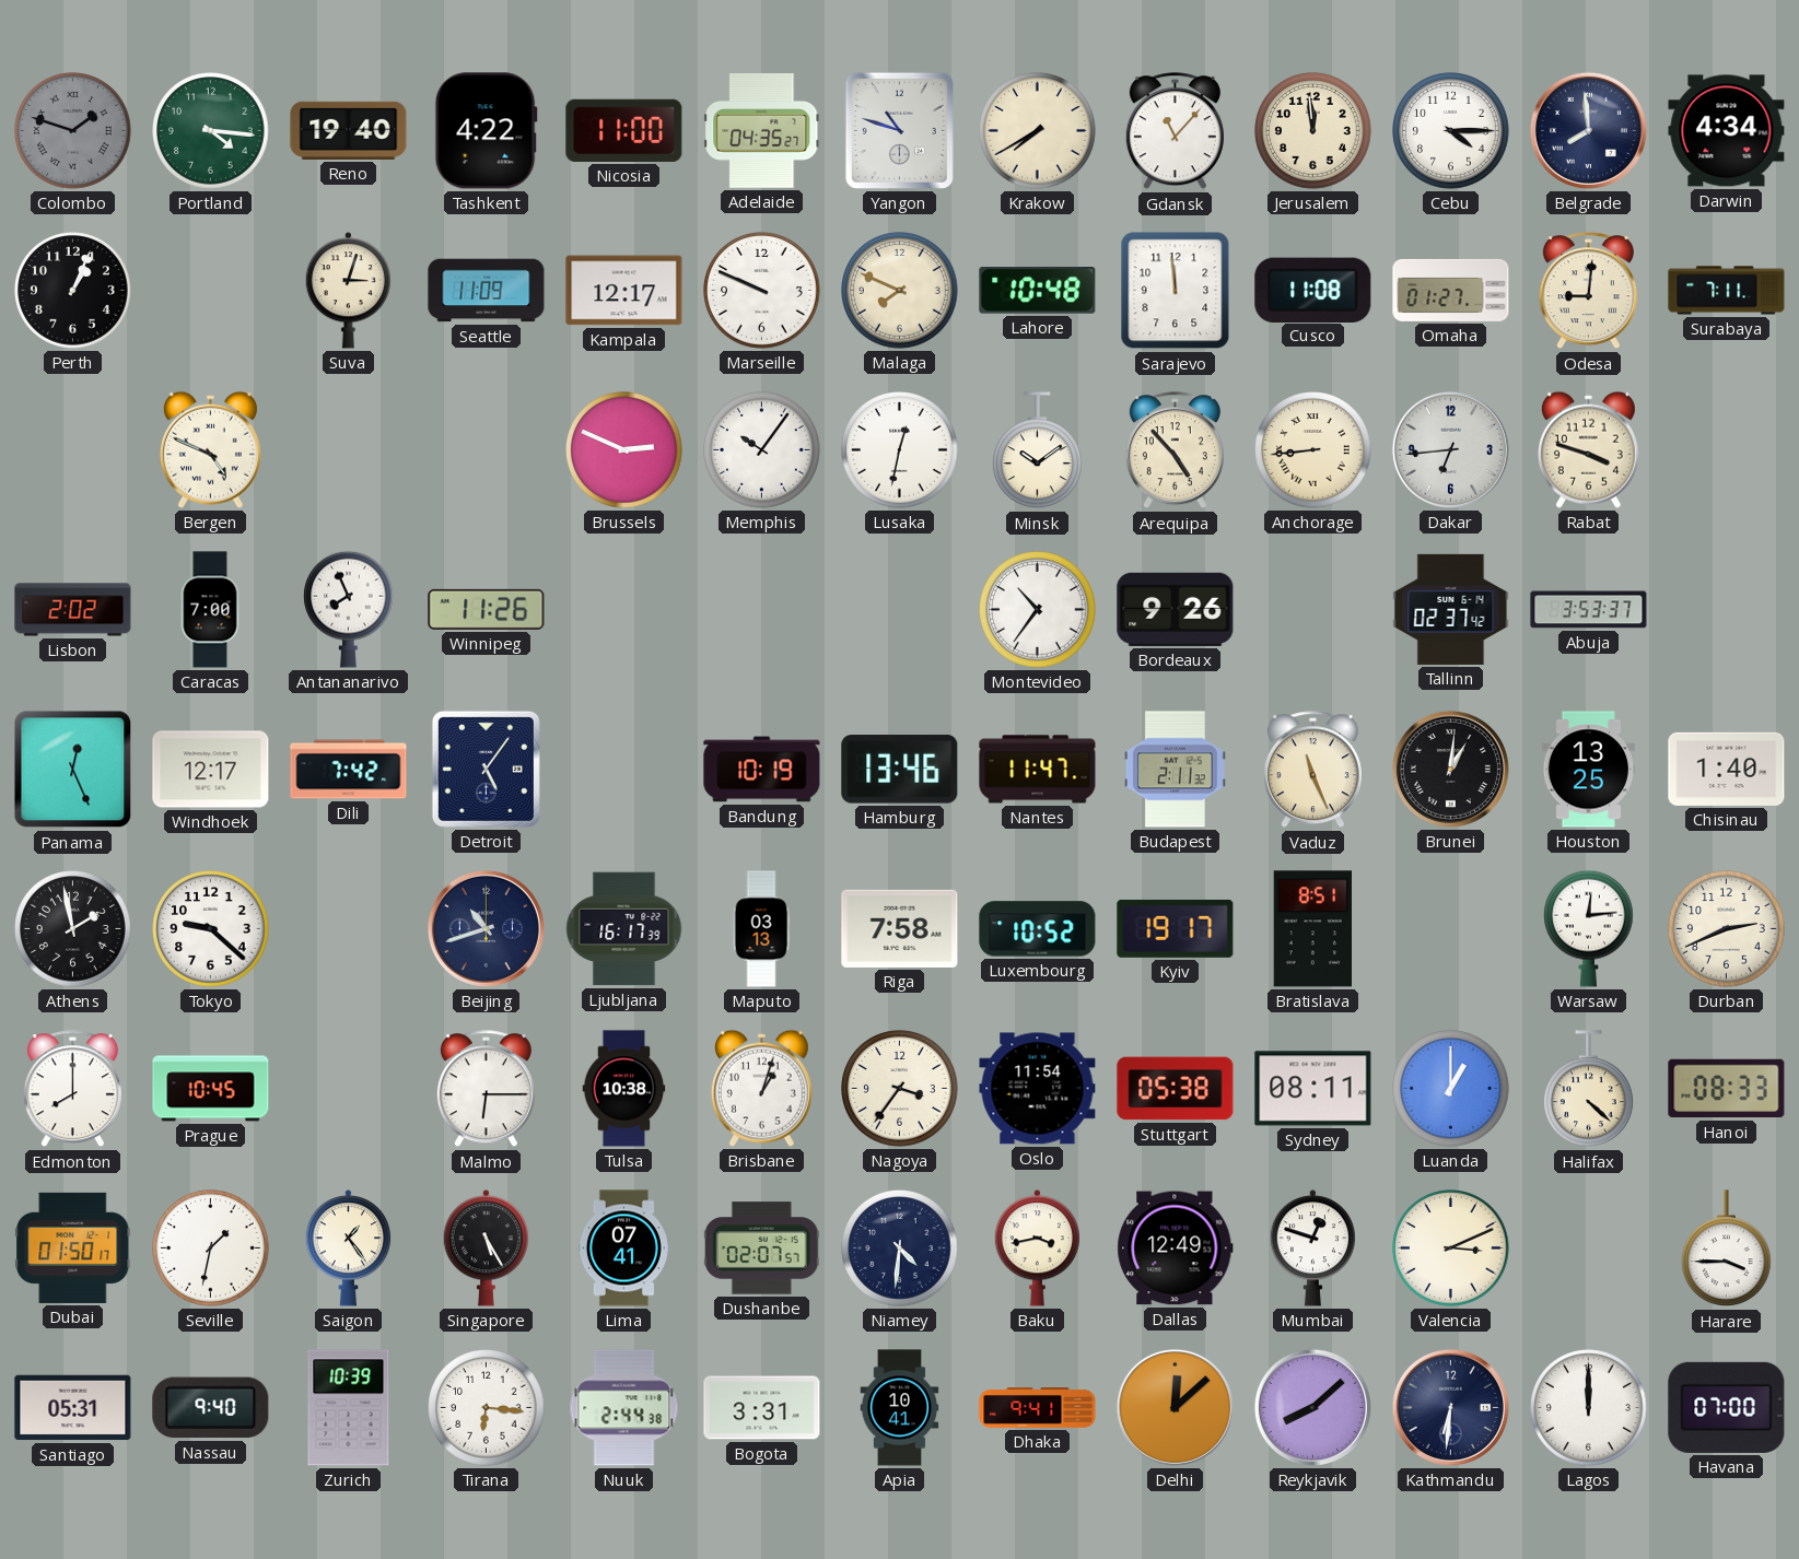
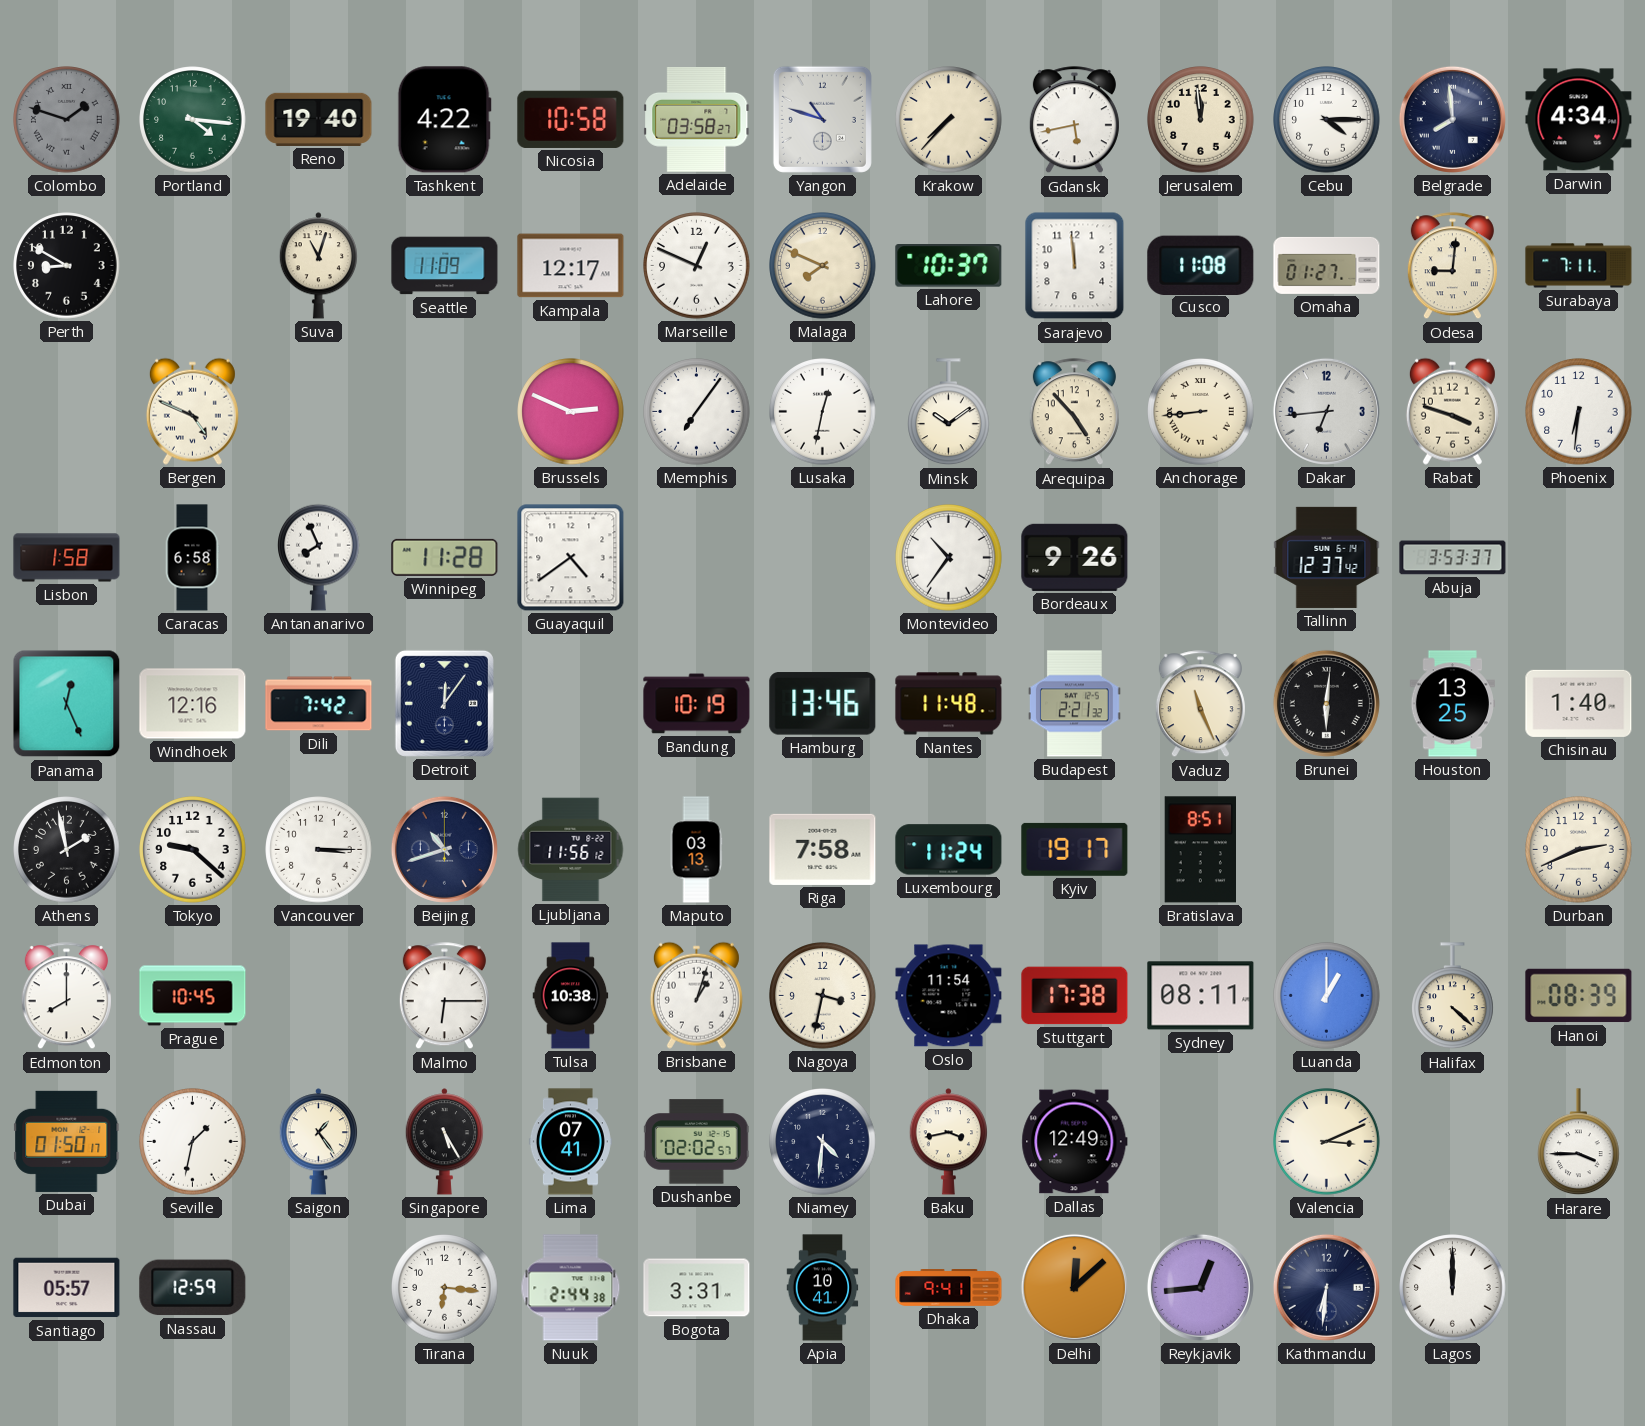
Nicosia: 11:00 -> 10:58 (571, 119)
Adelaide: 04:35 -> 03:58 (697, 120)
Krakow: 7:40 -> 7:37 (949, 120)
Gdansk: 11:07 -> 5:43 (1074, 120)
Perth: 1:04 -> 8:50 (67, 266)
Suva: 3:03 -> 11:03 (319, 266)
Marseille: 9:49 -> 12:49 (697, 266)
Lahore: 10:48 -> 10:37 (949, 266)
Memphis: 10:06 -> 7:06 (697, 412)
Phoenix: none -> 6:31 (1579, 412)
Lisbon: 2:02 -> 1:58 (67, 558)
Caracas: 7:00 -> 6:58 (192, 558)
Winnipeg: 11:26 -> 11:28 (445, 557)
Guayaquil: none -> 4:39 (571, 558)
Tallinn: 02:37 -> 12:37 (1327, 557)
Windhoek: 12:17 -> 12:16 (193, 704)
Detroit: 5:06 -> 12:06 (444, 703)
Nantes: 11:47 -> 11:48 (949, 704)
Budapest: 2:11 -> 2:21 (1074, 704)
Brunei: 1:01 -> 6:01 (1326, 703)
Vancouver: none -> 3:15 (319, 850)
Ljubljana: 16:17 -> 11:56 (571, 850)
Luxembourg: 10:52 -> 11:24 (949, 850)
Warsaw: 12:14 -> none (1589, 928)
Nagoya: 3:36 -> 3:32 (823, 996)
Stuttgart: 05:38 -> 17:38 (1075, 996)
Hanoi: 08:33 -> 08:39 (1579, 996)
Dushanbe: 02:07 -> 02:02 (696, 1142)
Mumbai: 12:48 -> none (1313, 1249)
Santiago: 05:31 -> 05:57 (67, 1288)
Nassau: 9:40 -> 12:59 (193, 1288)
Zurich: 10:39 -> none (349, 1408)
Reykjavik: 8:08 -> 12:44 (1200, 1287)
Havana: 07:00 -> none (1727, 1407)
